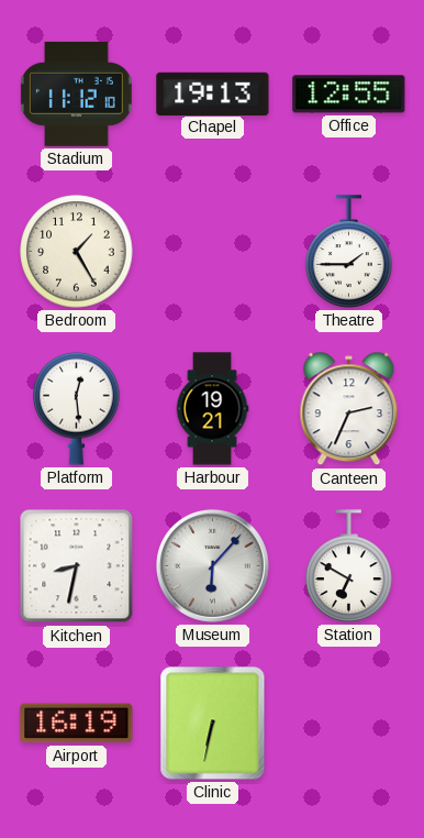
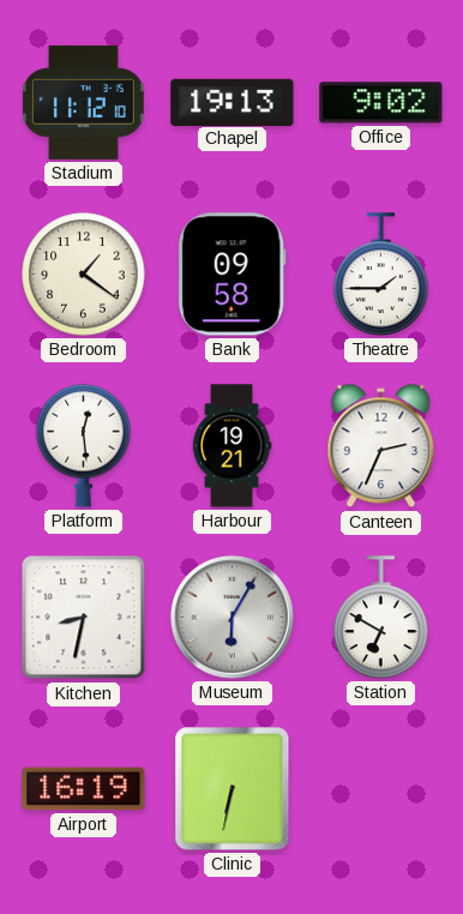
Office: 12:55 -> 9:02 (381, 103)
Bedroom: 1:25 -> 1:21 (84, 275)
Bank: none -> 09:58 (231, 275)
Museum: 6:07 -> 6:05 (231, 617)
